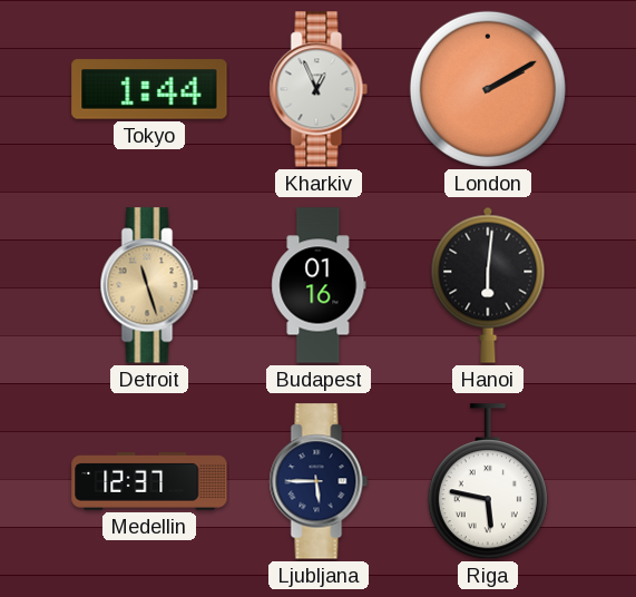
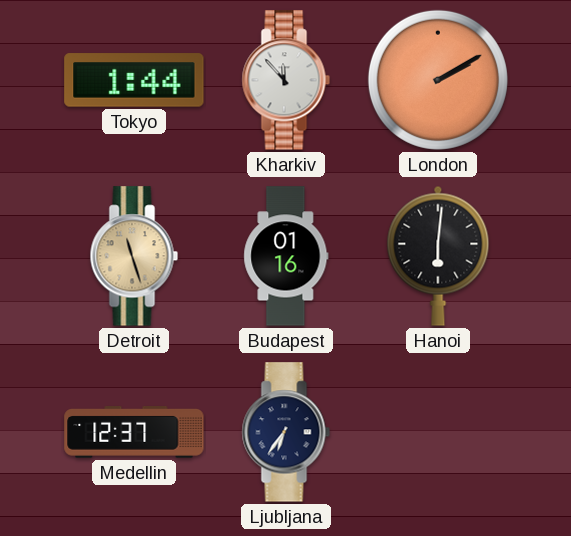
Kharkiv: 12:56 -> 11:53 (286, 80)
Ljubljana: 5:45 -> 6:36 (286, 432)
Riga: 5:47 -> none (488, 482)
